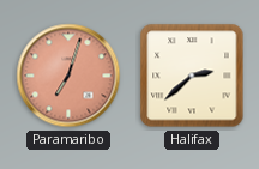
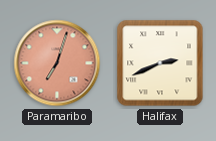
Halifax: 2:38 -> 2:41 (160, 63)
